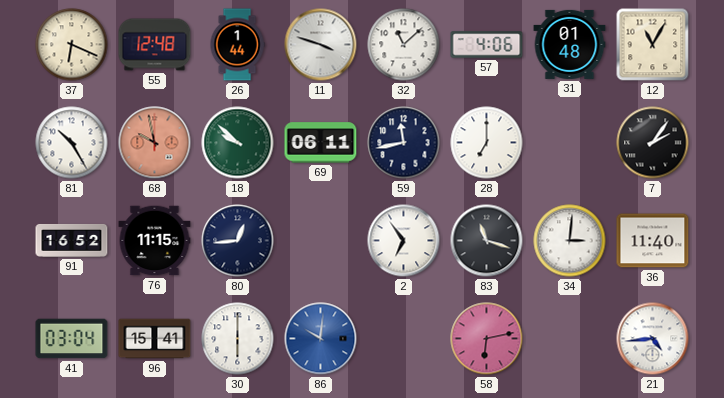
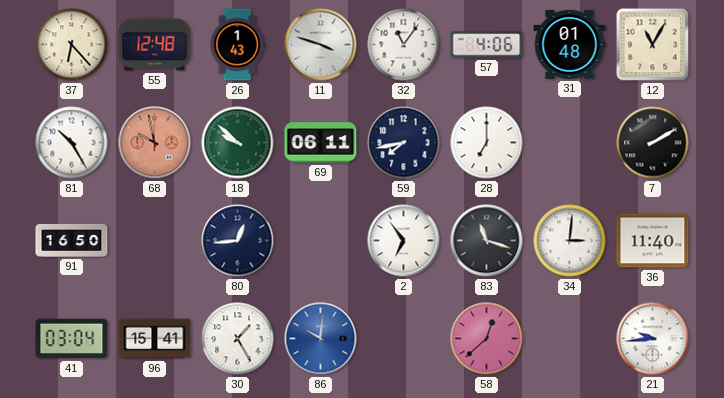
37: 6:19 -> 6:23 (72, 45)
26: 1:44 -> 1:43 (237, 45)
32: 11:08 -> 11:06 (404, 45)
59: 11:43 -> 7:43 (404, 143)
7: 2:06 -> 2:10 (653, 143)
91: 16:52 -> 16:50 (72, 240)
76: 11:15 -> none (155, 241)
30: 6:00 -> 1:25 (238, 339)
58: 6:13 -> 12:38 (487, 339)
21: 4:44 -> 9:44 (653, 339)
